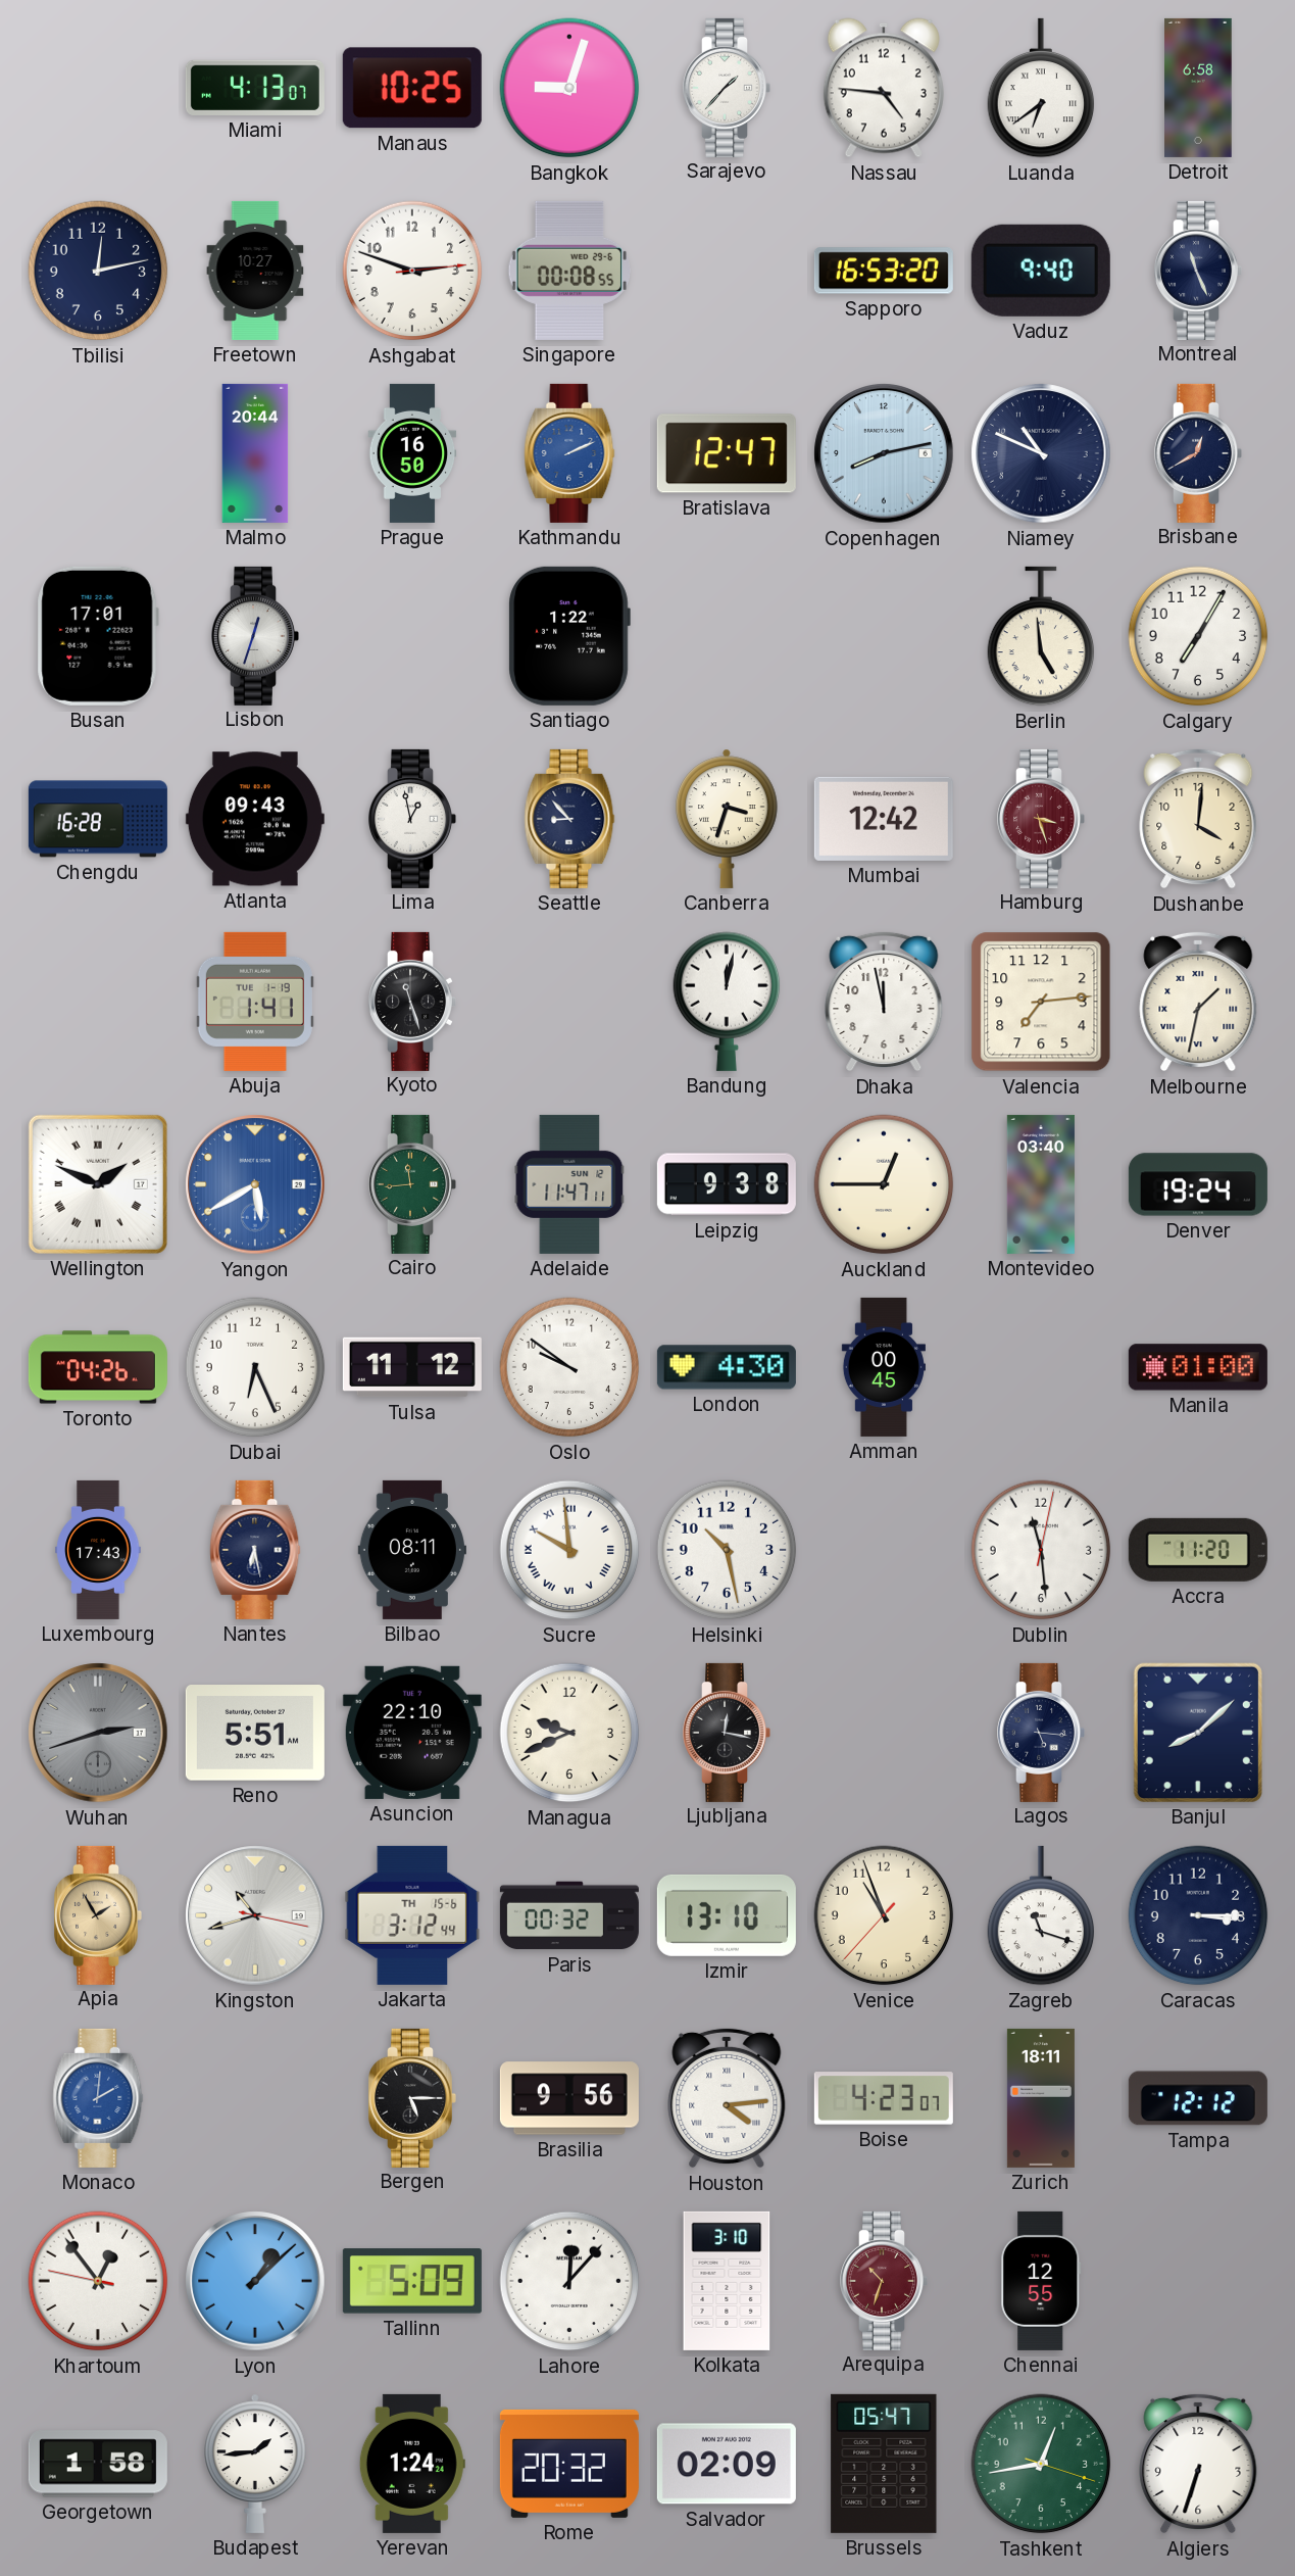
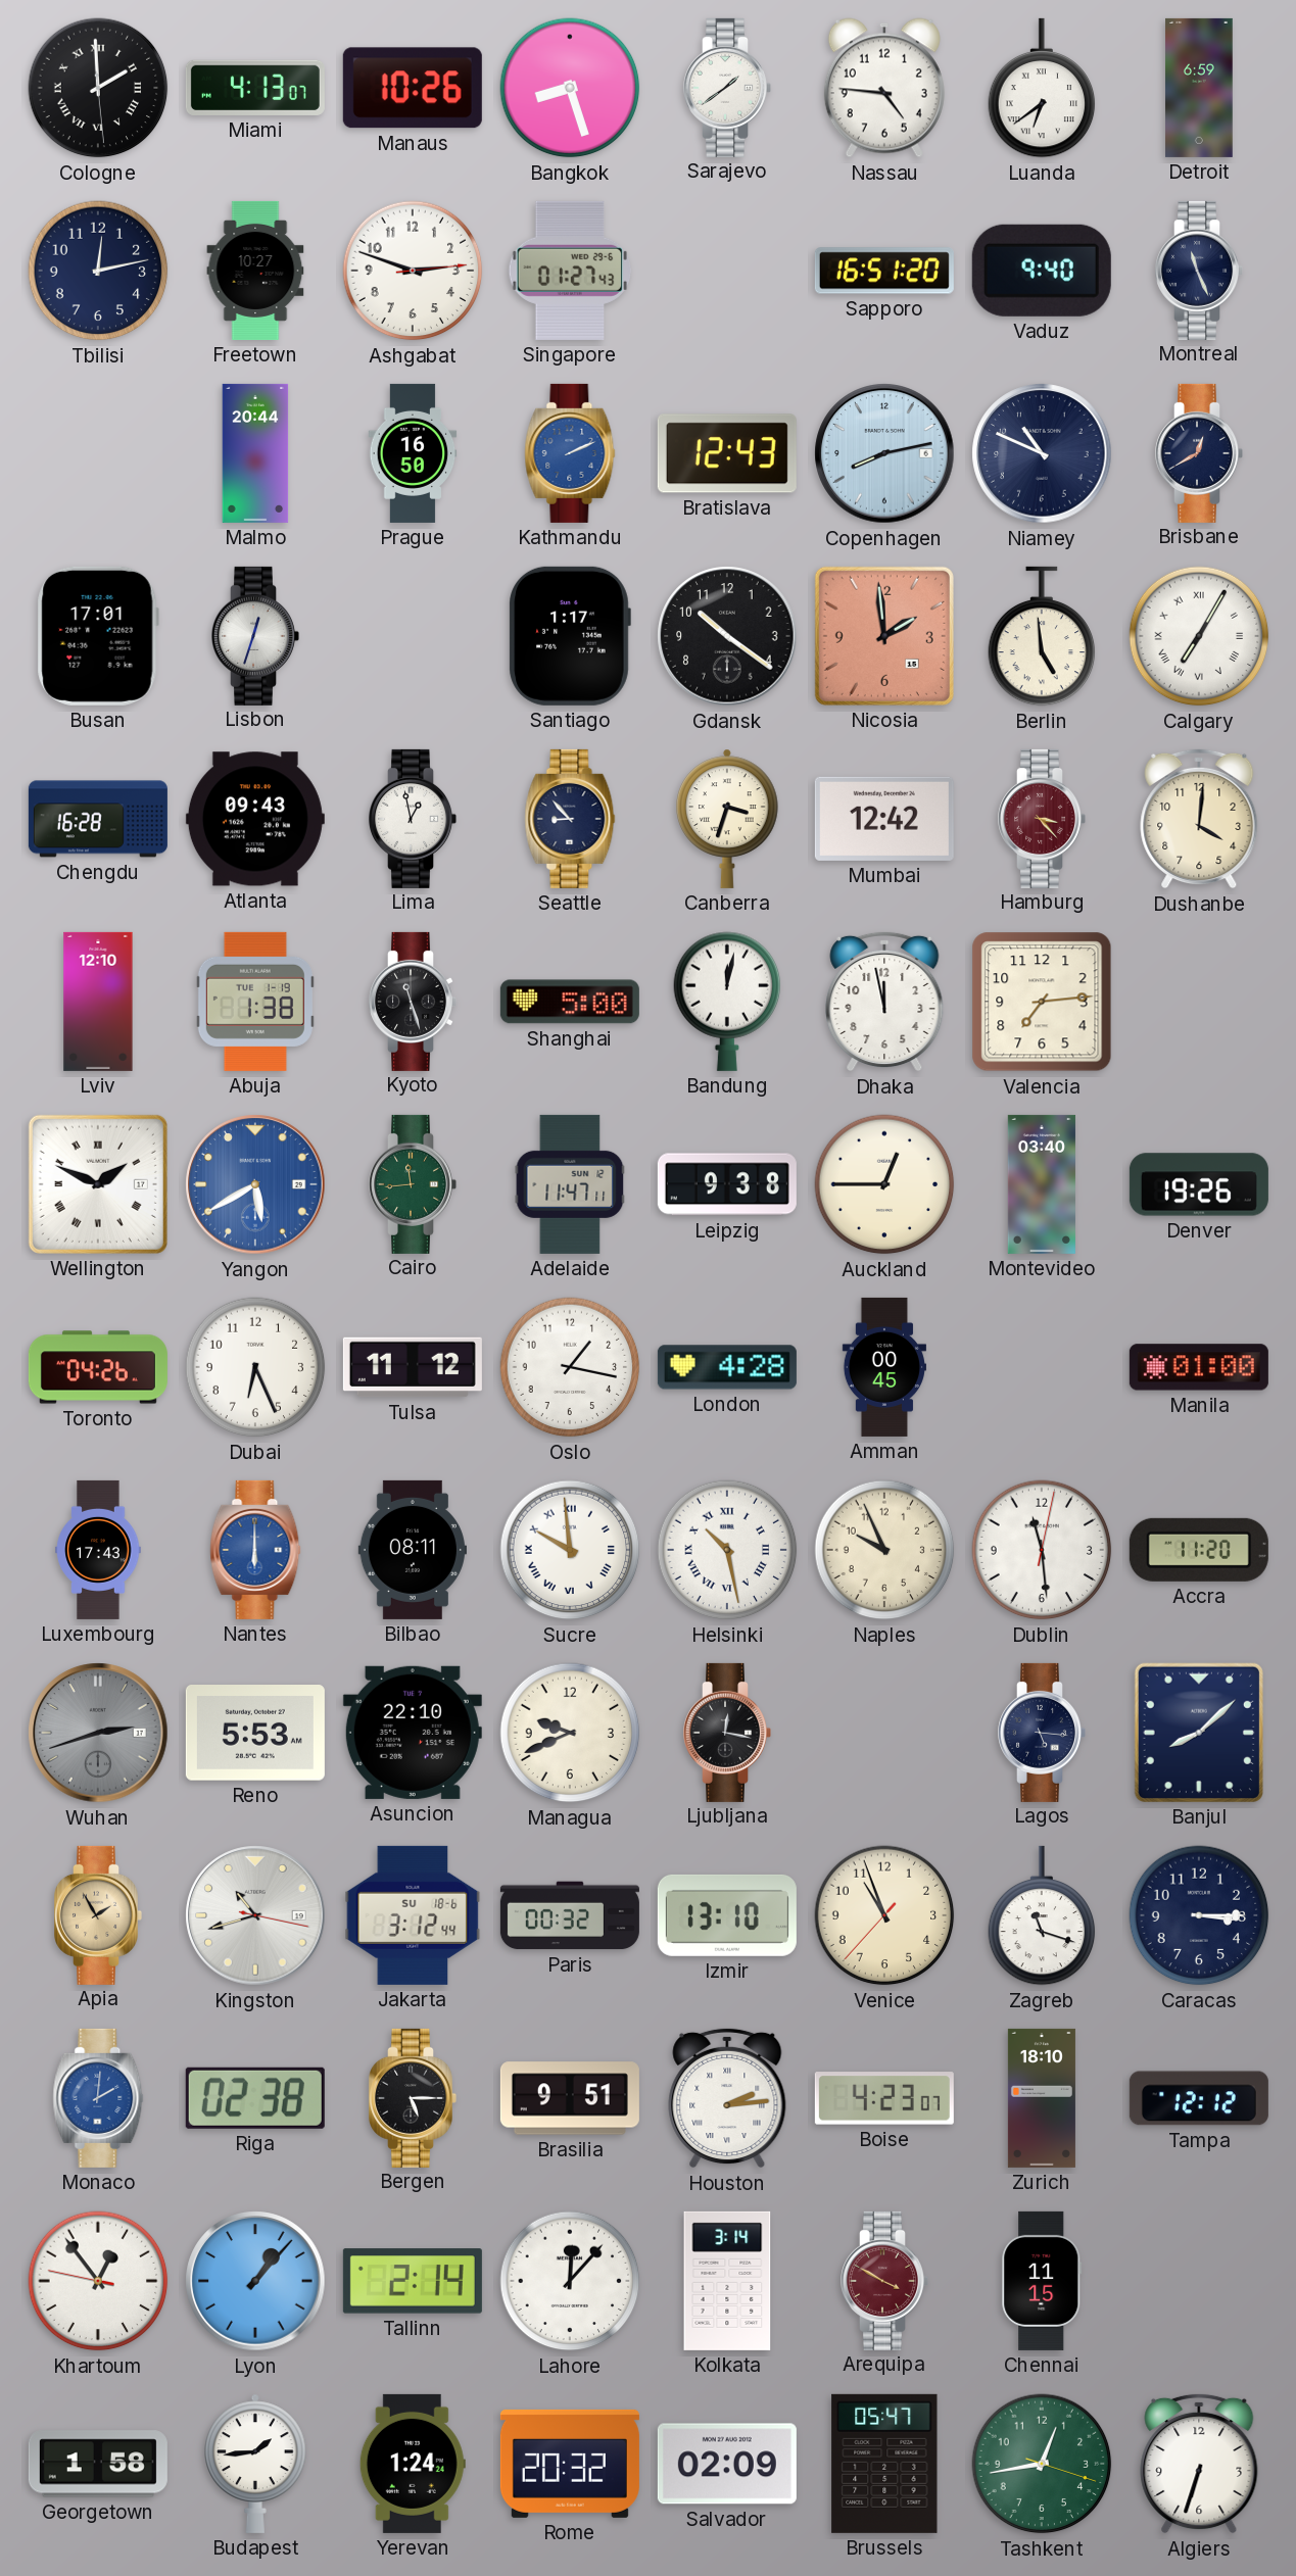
Cologne: none -> 1:59 (98, 88)
Manaus: 10:25 -> 10:26 (413, 88)
Bangkok: 9:03 -> 8:27 (570, 88)
Sarajevo: 1:37 -> 1:39 (727, 88)
Detroit: 6:58 -> 6:59 (1199, 88)
Singapore: 00:08 -> 01:27 (569, 271)
Sapporo: 16:53 -> 16:51 (884, 271)
Bratislava: 12:47 -> 12:43 (727, 453)
Santiago: 1:22 -> 1:17 (570, 636)
Gdansk: none -> 10:21 (727, 636)
Nicosia: none -> 1:59 (884, 636)
Calgary numerals: Arabic -> Roman (1199, 636)
Hamburg: 3:27 -> 3:23 (1042, 819)
Lviv: none -> 12:10 (98, 1002)
Abuja: 1:41 -> 1:38 (255, 1002)
Shanghai: none -> 5:00 (570, 1002)
Melbourne: 1:32 -> none (1198, 1002)
Denver: 19:24 -> 19:26 (1199, 1184)
Oslo: 9:51 -> 1:17 (570, 1367)
London: 4:30 -> 4:28 (727, 1367)
Nantes: 6:28 -> 6:00 (255, 1550)
Nantes dial: navy -> blue (255, 1550)
Helsinki numerals: Arabic -> Roman (727, 1550)
Naples: none -> 9:56 (884, 1550)
Reno: 5:51 -> 5:53 (255, 1734)
Jakarta date: TH 15-6 -> SU 18-6 (413, 1915)
Riga: none -> 02:38 (255, 2098)
Brasilia: 9:56 -> 9:51 (570, 2098)
Houston: 4:14 -> 2:14 (727, 2098)
Zurich: 18:11 -> 18:10 (1042, 2098)
Lyon: 1:08 -> 1:07 (255, 2281)
Tallinn: 5:09 -> 2:14 (413, 2281)
Kolkata: 3:10 -> 3:14 (727, 2281)
Arequipa: 10:33 -> 3:50 (884, 2281)
Chennai: 12:55 -> 11:15 (1042, 2281)
